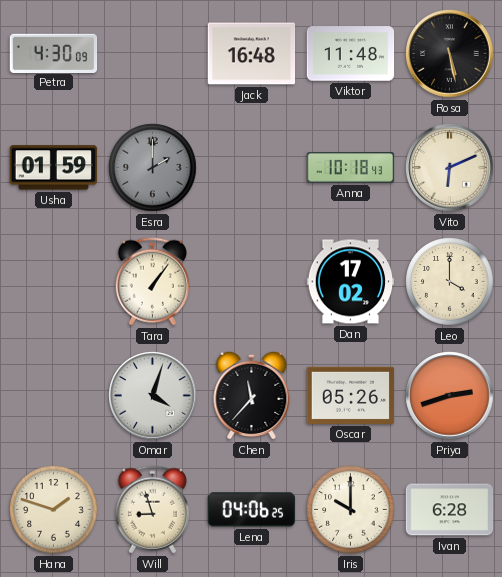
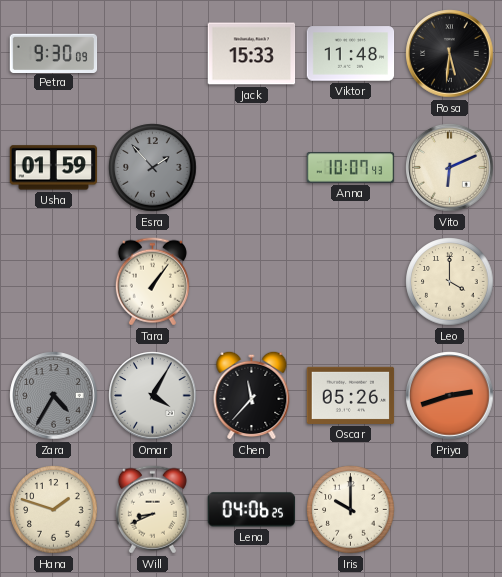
Petra: 4:30 -> 9:30 (54, 53)
Jack: 16:48 -> 15:33 (252, 54)
Rosa: 5:28 -> 5:31 (450, 54)
Esra: 2:00 -> 1:53 (153, 168)
Anna: 10:18 -> 10:07 (351, 168)
Dan: 17:02 -> none (351, 282)
Zara: none -> 4:35 (54, 396)
Omar: 4:03 -> 4:05 (153, 396)
Will: 8:57 -> 8:41 (152, 510)
Ivan: 6:28 -> none (450, 510)
